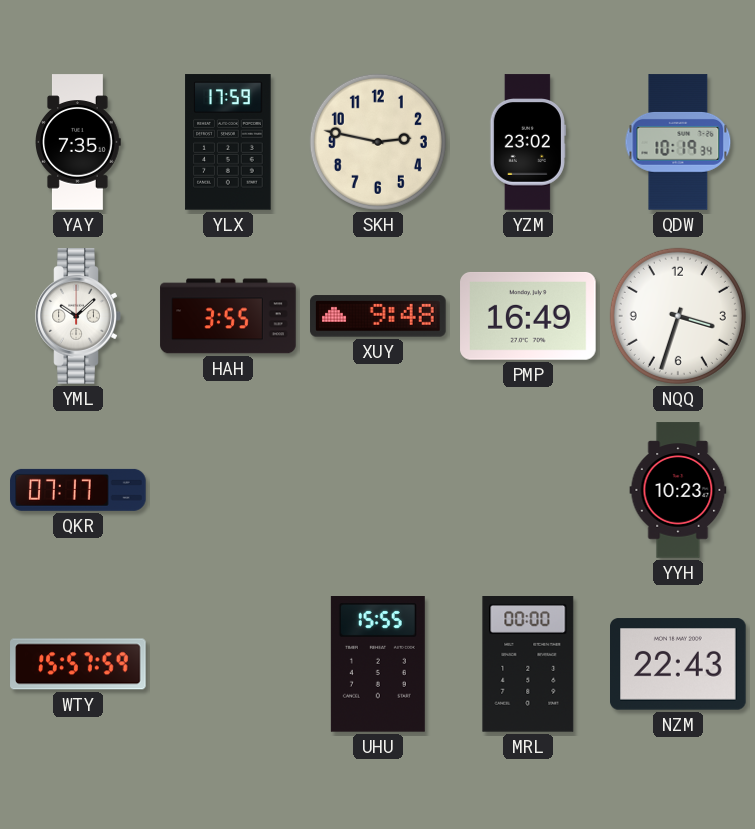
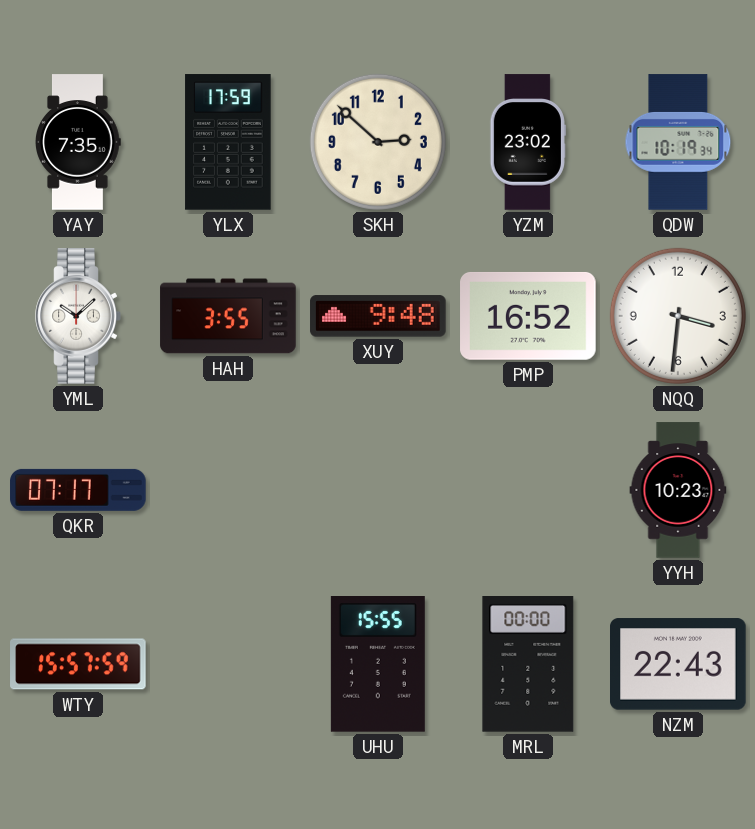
SKH: 2:47 -> 2:52 (378, 142)
PMP: 16:49 -> 16:52 (528, 316)
NQQ: 3:33 -> 3:31 (678, 316)
